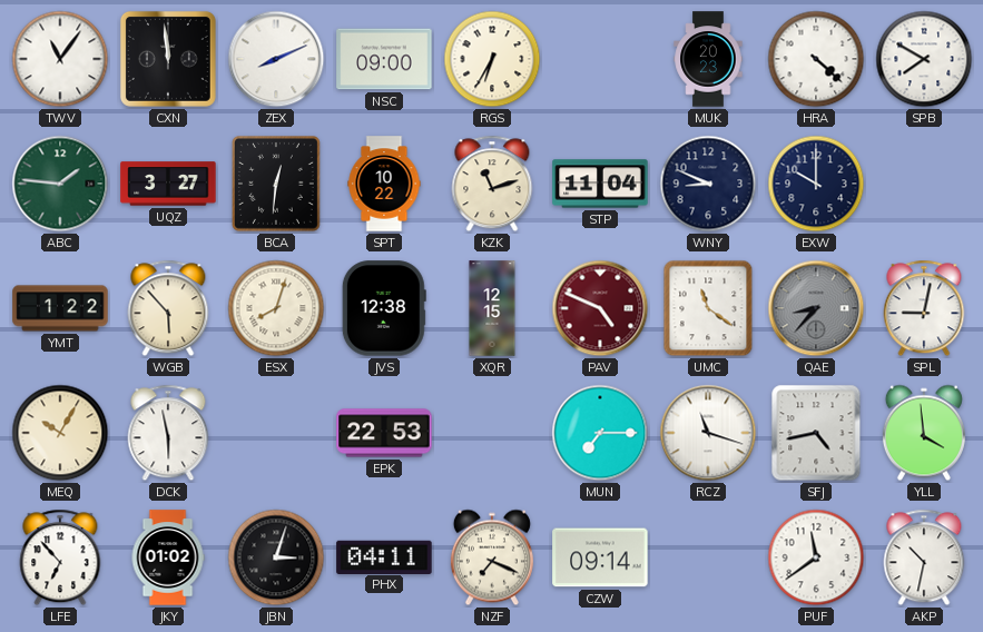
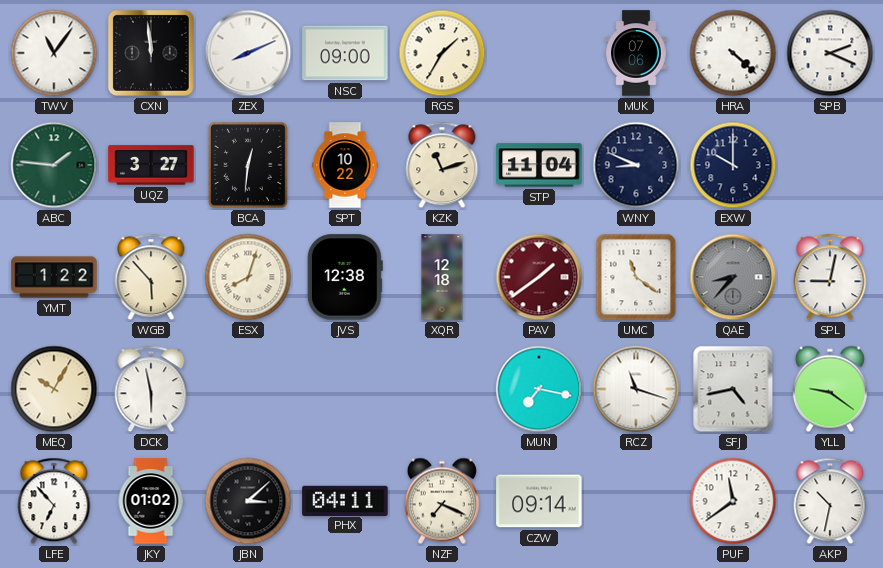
RGS: 6:35 -> 1:35 (442, 53)
MUK: 20:23 -> 07:06 (636, 53)
SPB: 7:50 -> 2:19 (830, 53)
XQR: 12:15 -> 12:18 (442, 277)
PAV: 4:49 -> 1:39 (539, 277)
EPK: 22:53 -> none (384, 433)
MUN: 7:15 -> 7:17 (539, 389)
YLL: 3:59 -> 9:21 (830, 389)
JBN: 3:03 -> 3:08 (248, 501)
